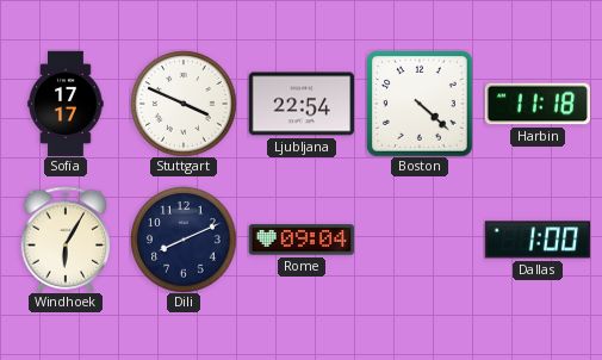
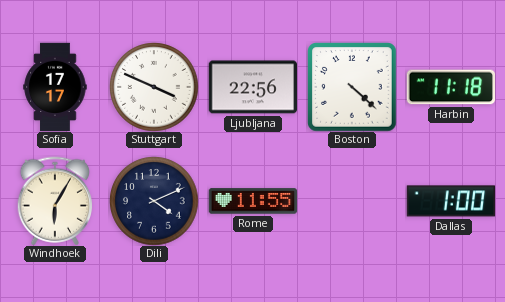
Ljubljana: 22:54 -> 22:56 (252, 87)
Dili: 8:11 -> 4:11 (154, 201)
Rome: 09:04 -> 11:55 (253, 201)
